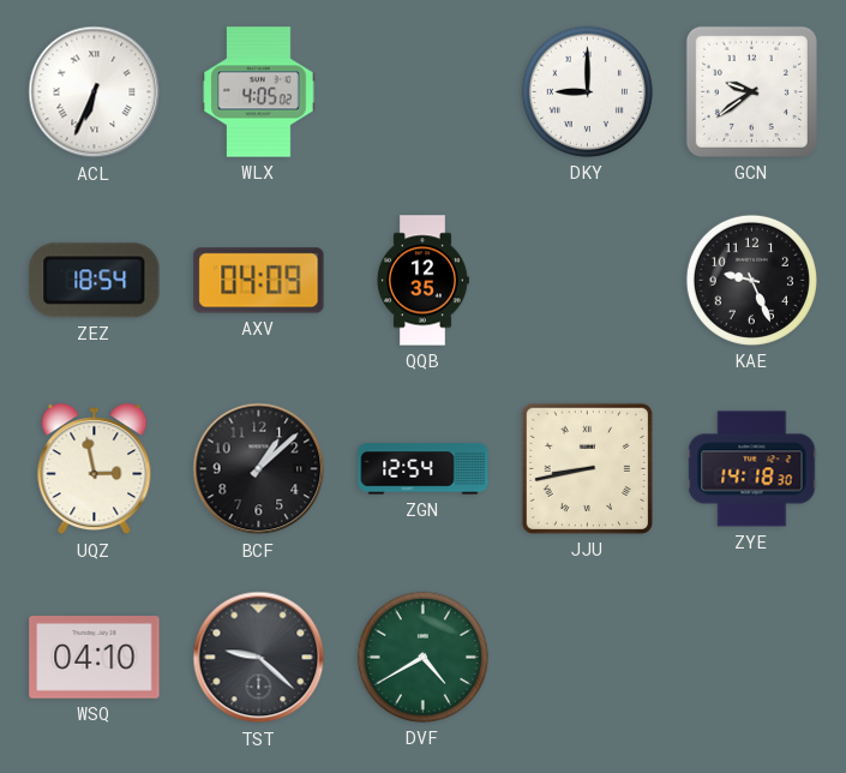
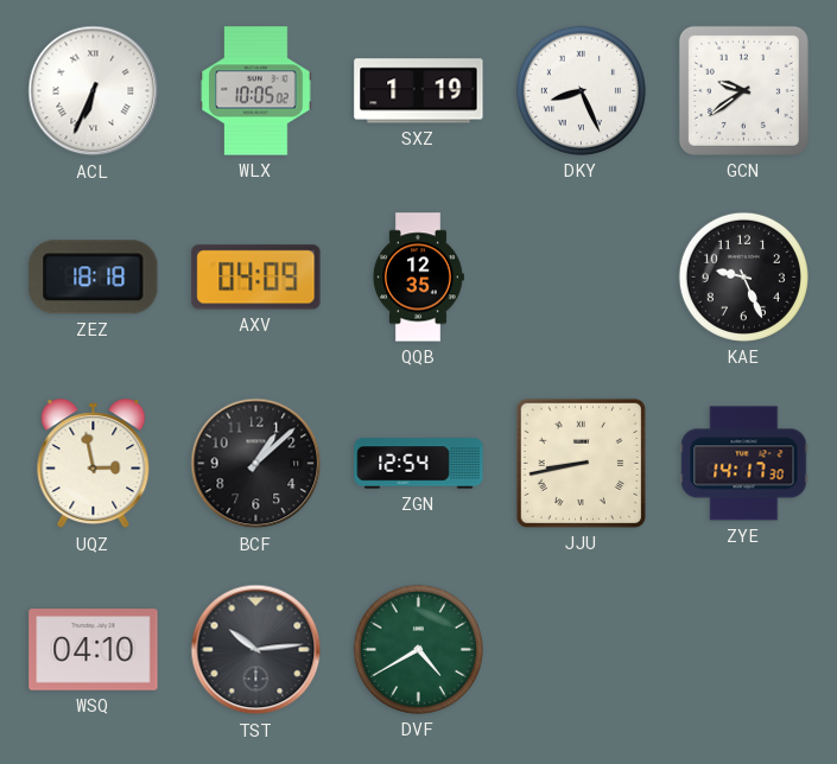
WLX: 4:05 -> 10:05 (256, 91)
SXZ: none -> 1:19 (419, 91)
DKY: 9:00 -> 8:26 (581, 90)
ZEZ: 18:54 -> 18:18 (94, 278)
ZYE: 14:18 -> 14:17 (744, 464)
TST: 9:22 -> 10:14 (256, 650)
